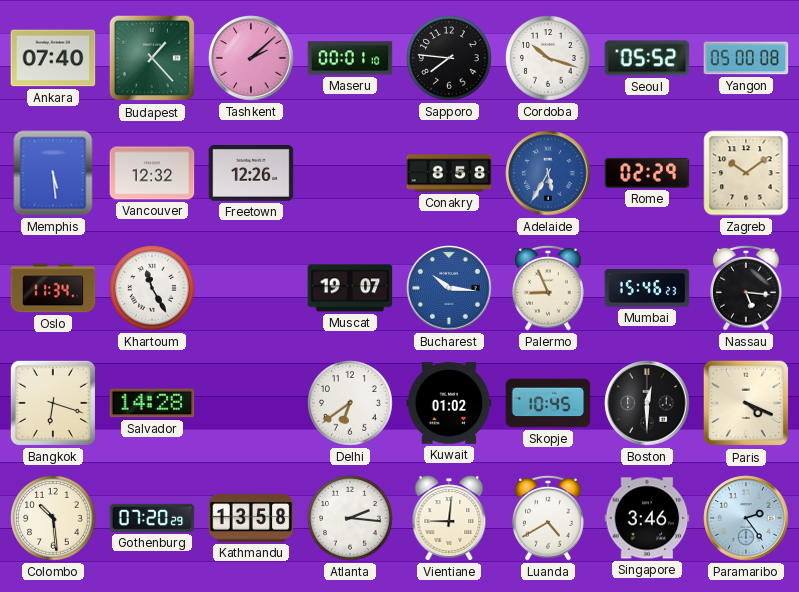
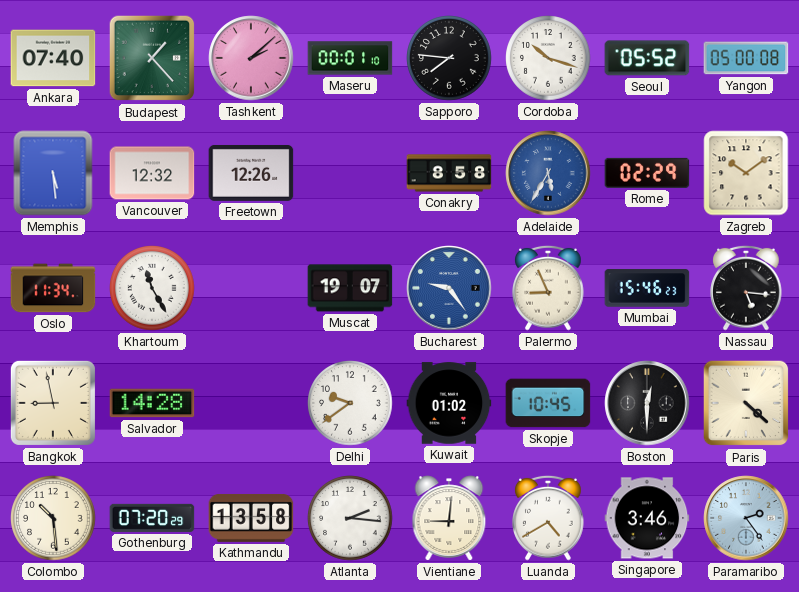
Bucharest: 10:16 -> 9:24 (449, 288)
Bangkok: 6:18 -> 8:58 (53, 403)
Delhi: 6:39 -> 9:39 (350, 403)
Paris: 4:19 -> 4:22 (746, 403)
